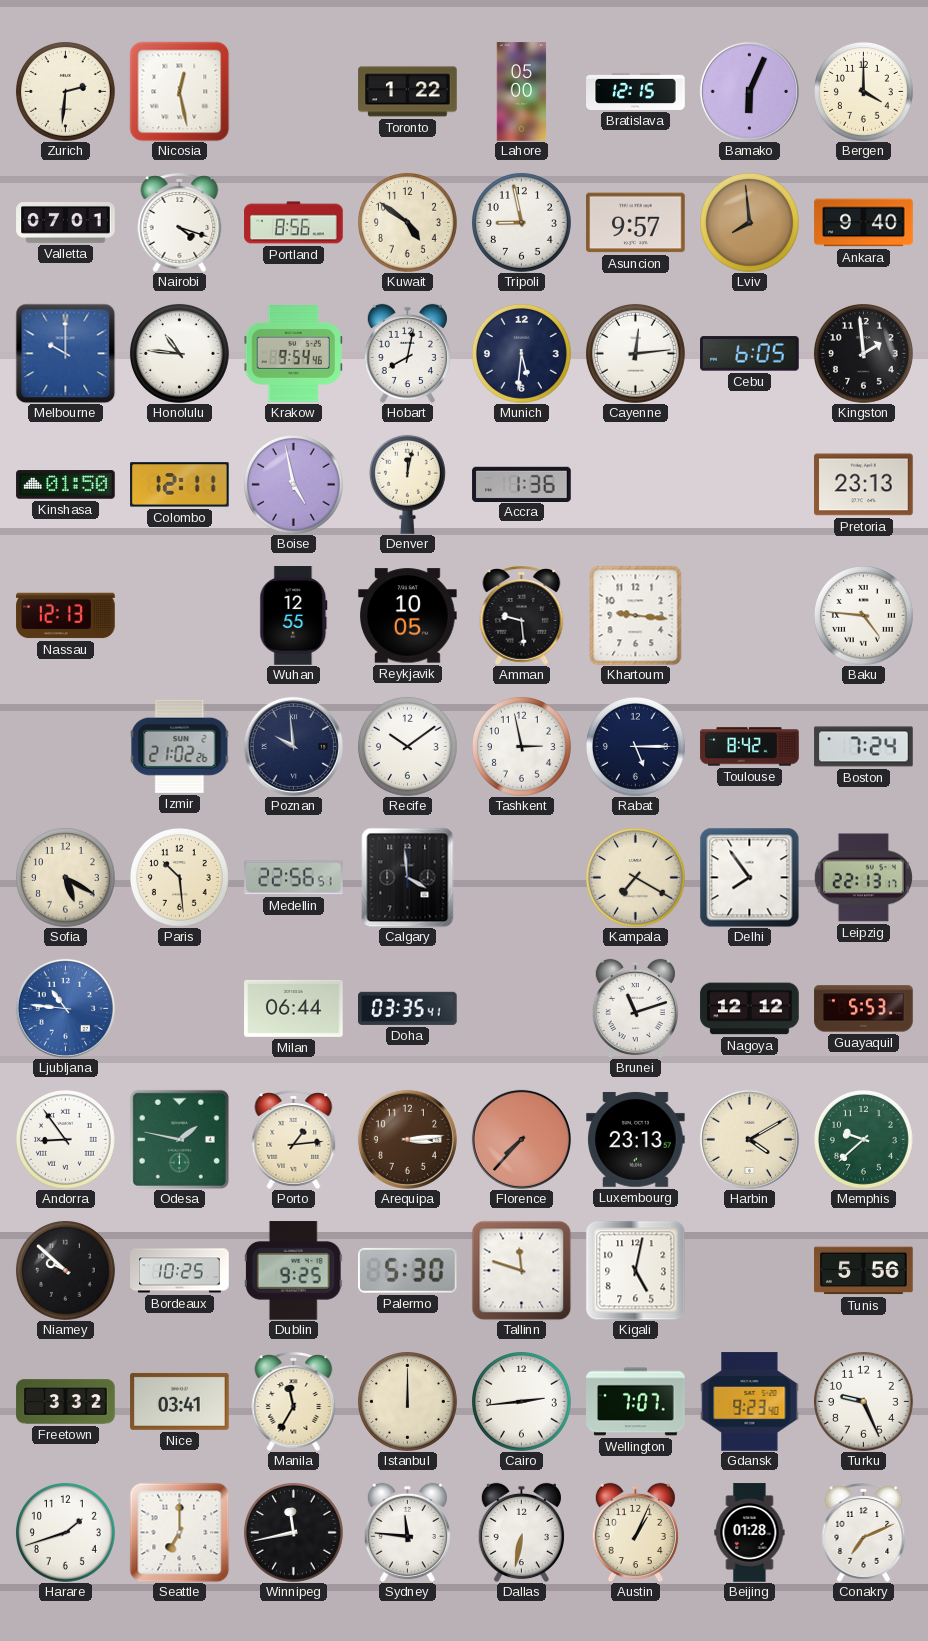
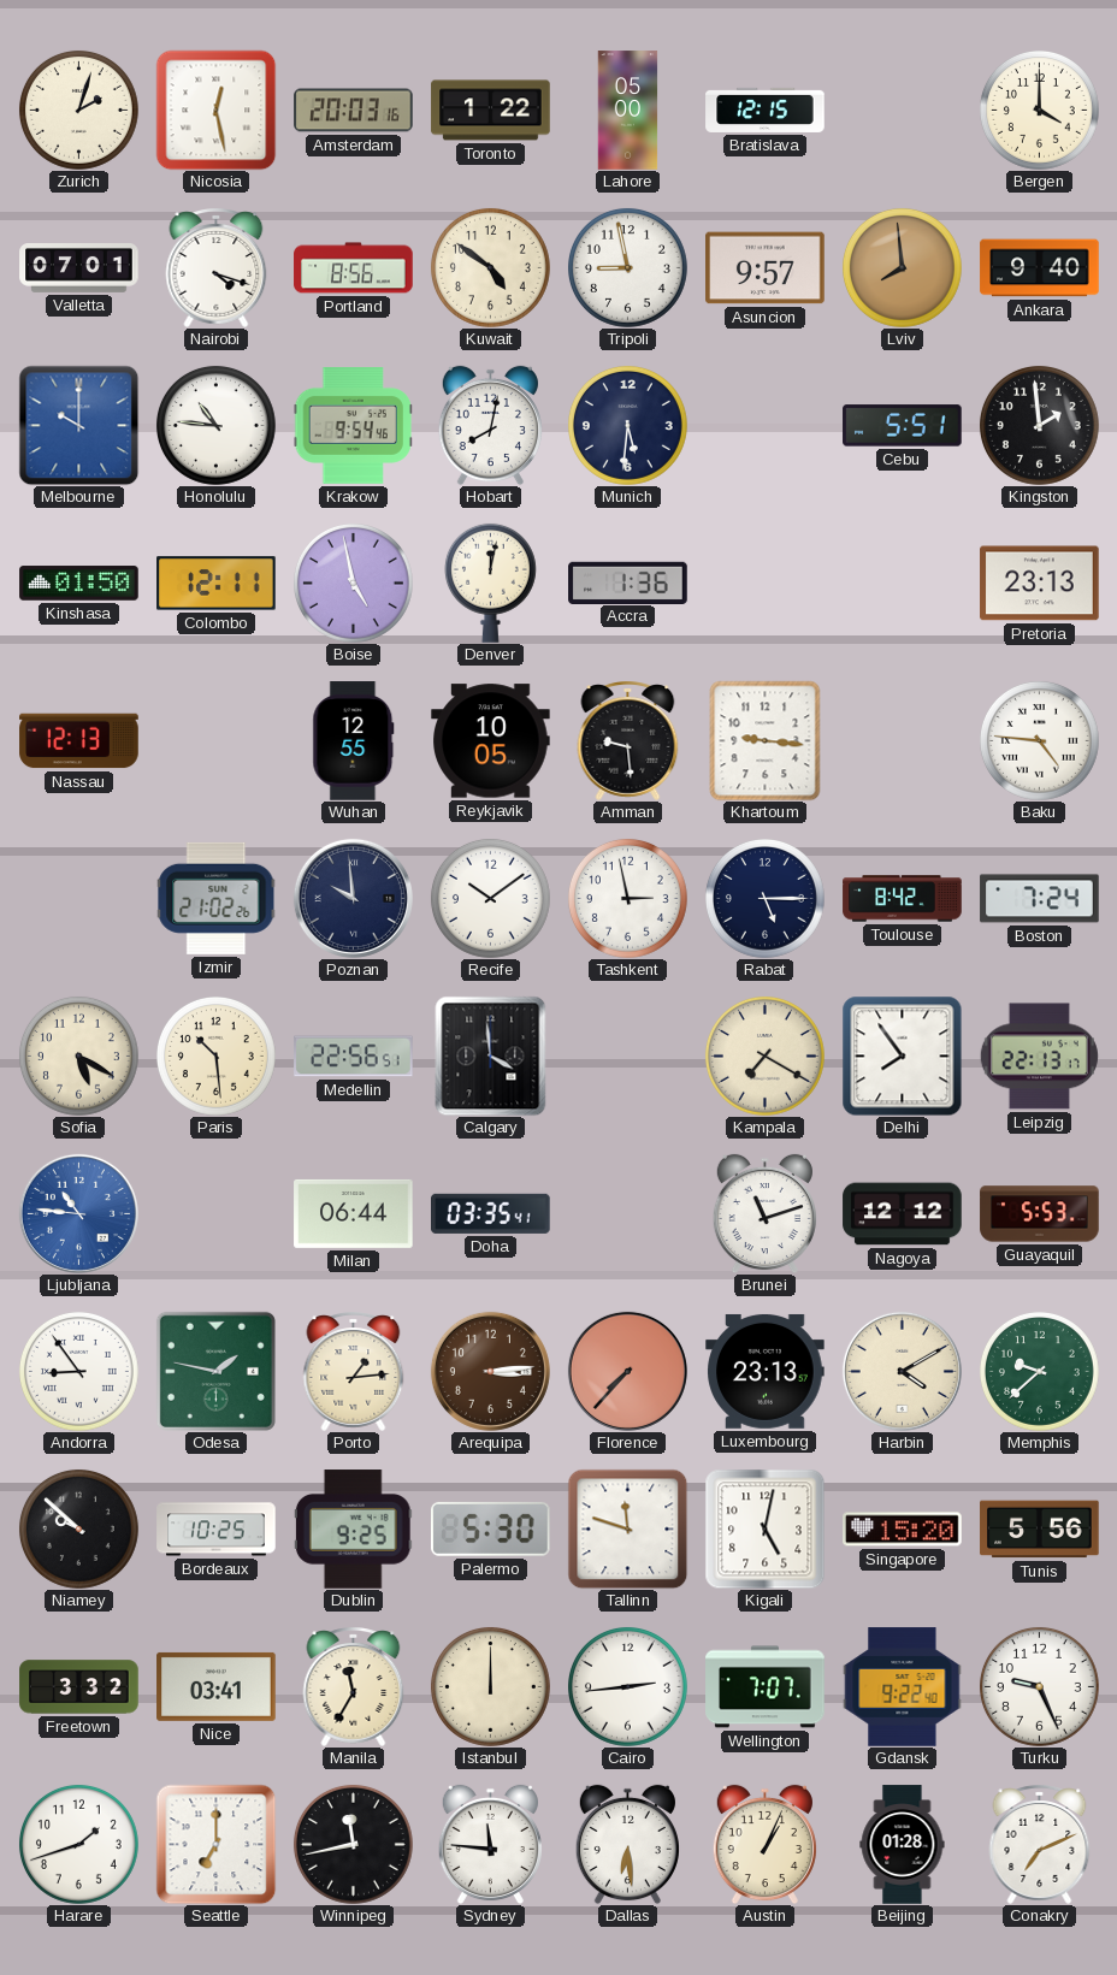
Zurich: 2:31 -> 2:03 (78, 110)
Amsterdam: none -> 20:03 (354, 111)
Bamako: 6:04 -> none (749, 91)
Cayenne: 12:14 -> none (635, 353)
Cebu: 6:05 -> 5:51 (903, 426)
Singapore: none -> 15:20 (903, 1530)
Gdansk: 9:23 -> 9:22 (903, 1687)
Dallas: 6:32 -> 6:29 (627, 1844)
